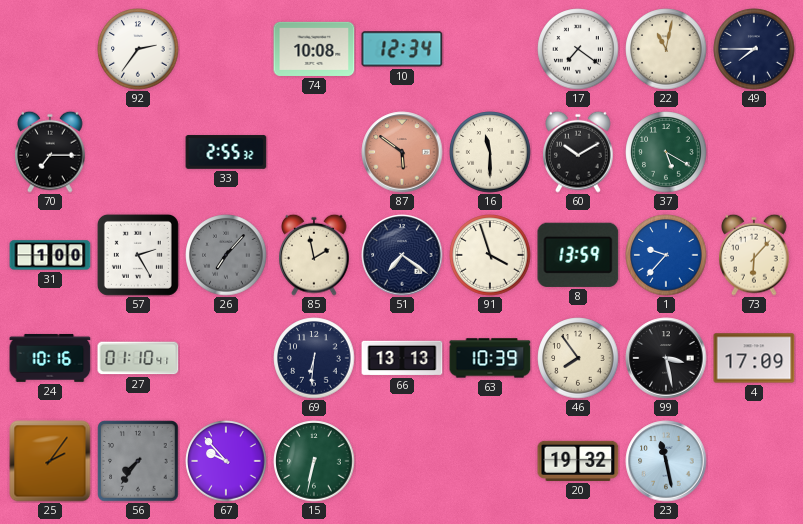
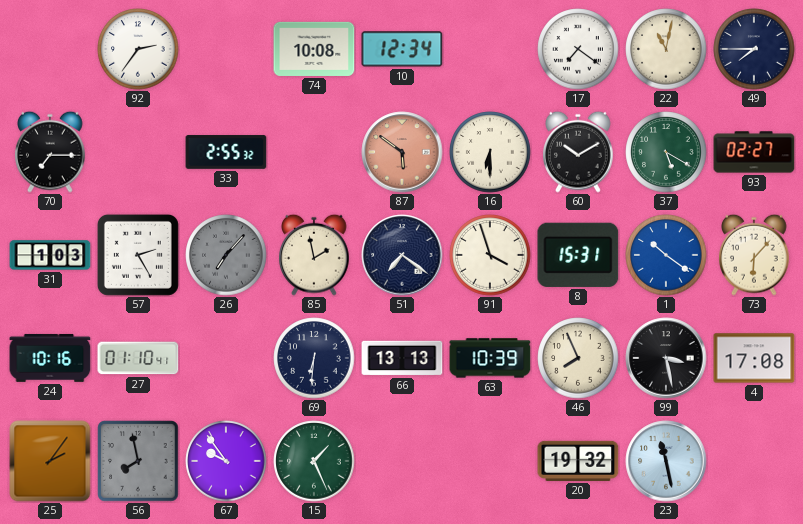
16: 11:30 -> 6:30 (490, 152)
93: none -> 02:27 (754, 152)
31: 1:00 -> 1:03 (50, 255)
8: 13:59 -> 15:31 (578, 255)
1: 9:37 -> 10:21 (666, 255)
46: 7:54 -> 7:56 (578, 358)
4: 17:09 -> 17:08 (754, 358)
56: 7:36 -> 7:58 (138, 461)
67: 9:53 -> 9:54 (226, 461)
15: 6:32 -> 1:26 (314, 461)
